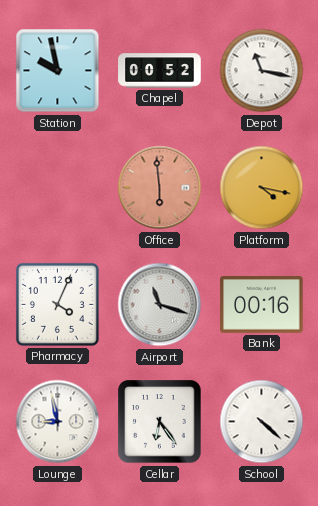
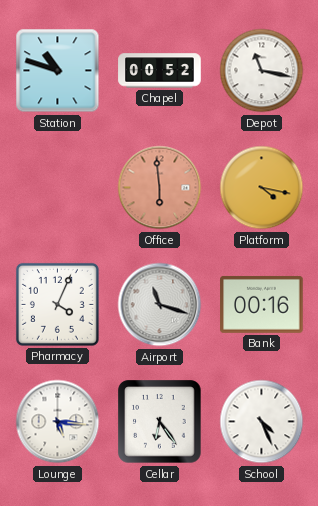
Station: 9:58 -> 10:48 (58, 71)
Lounge: 8:58 -> 5:16 (58, 422)
School: 4:22 -> 4:26 (262, 422)
